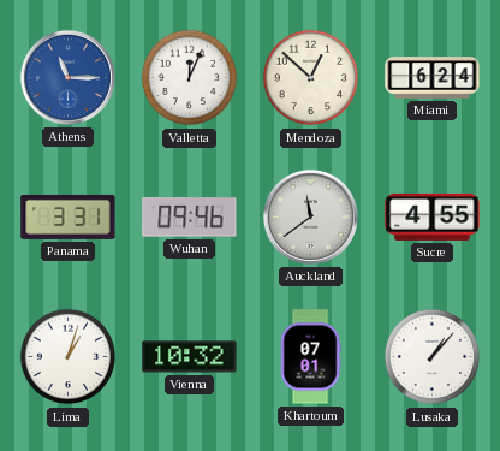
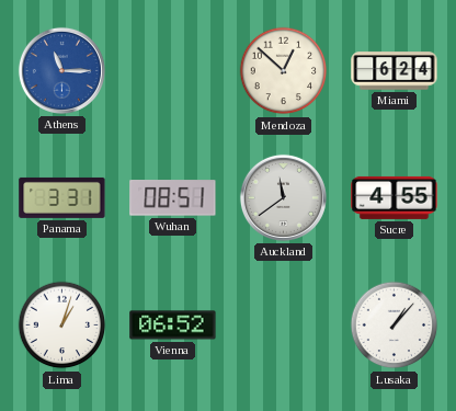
Valletta: 12:04 -> none (190, 78)
Wuhan: 09:46 -> 08:51 (173, 198)
Vienna: 10:32 -> 06:52 (173, 326)
Khartoum: 07:01 -> none (310, 357)
